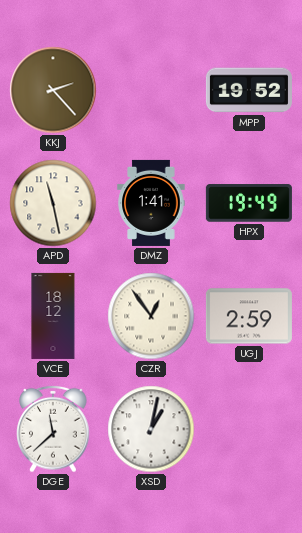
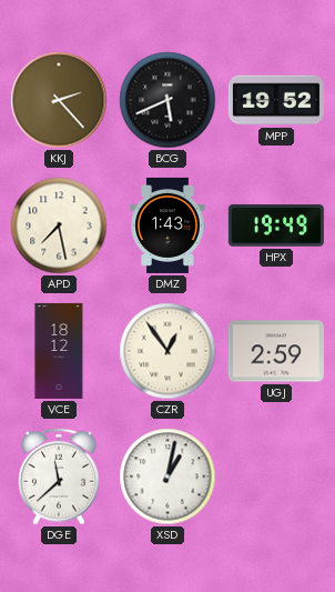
BCG: none -> 5:41 (167, 100)
APD: 11:28 -> 7:28 (59, 225)
DMZ: 1:41 -> 1:43 (167, 225)
